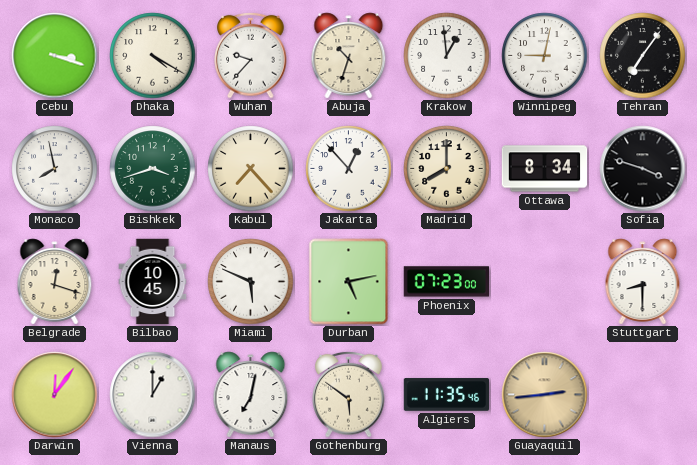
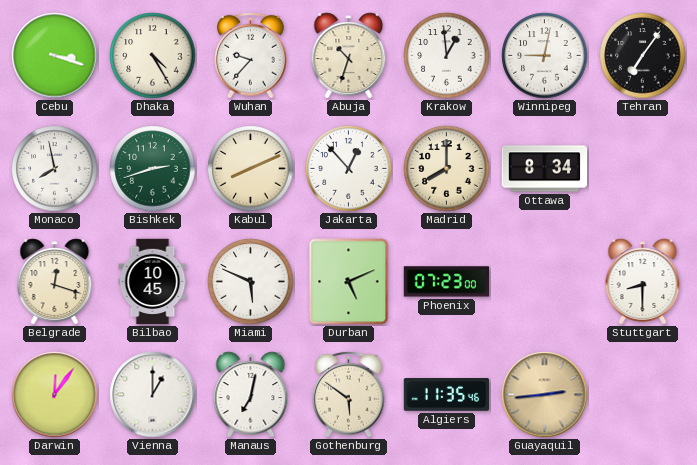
Dhaka: 4:20 -> 4:25 (153, 56)
Bishkek: 3:42 -> 2:42 (153, 169)
Kabul: 7:23 -> 8:11 (251, 169)
Sofia: 3:48 -> none (643, 169)
Durban: 5:13 -> 5:11 (349, 282)
